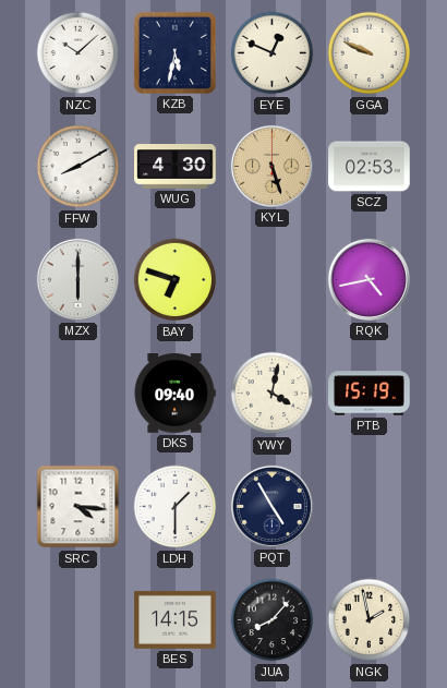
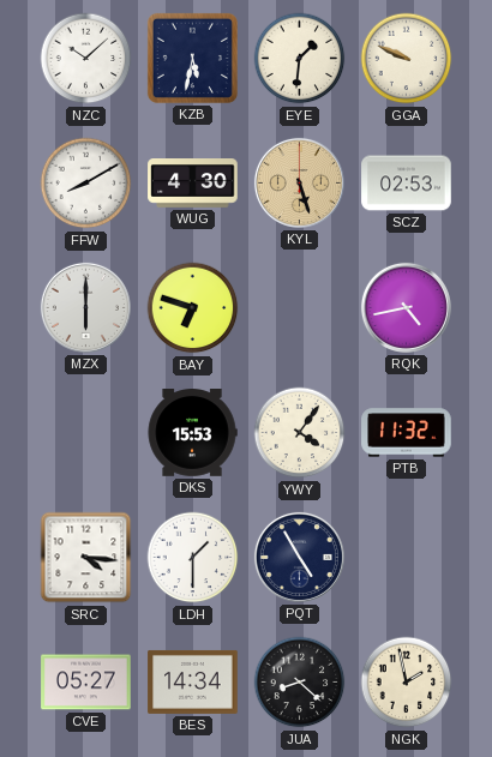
EYE: 12:49 -> 1:31 (300, 59)
DKS: 09:40 -> 15:53 (192, 433)
YWY: 4:02 -> 4:06 (300, 433)
PTB: 15:19 -> 11:32 (407, 433)
CVE: none -> 05:27 (86, 683)
BES: 14:15 -> 14:34 (193, 681)
JUA: 8:07 -> 8:22 (300, 683)
